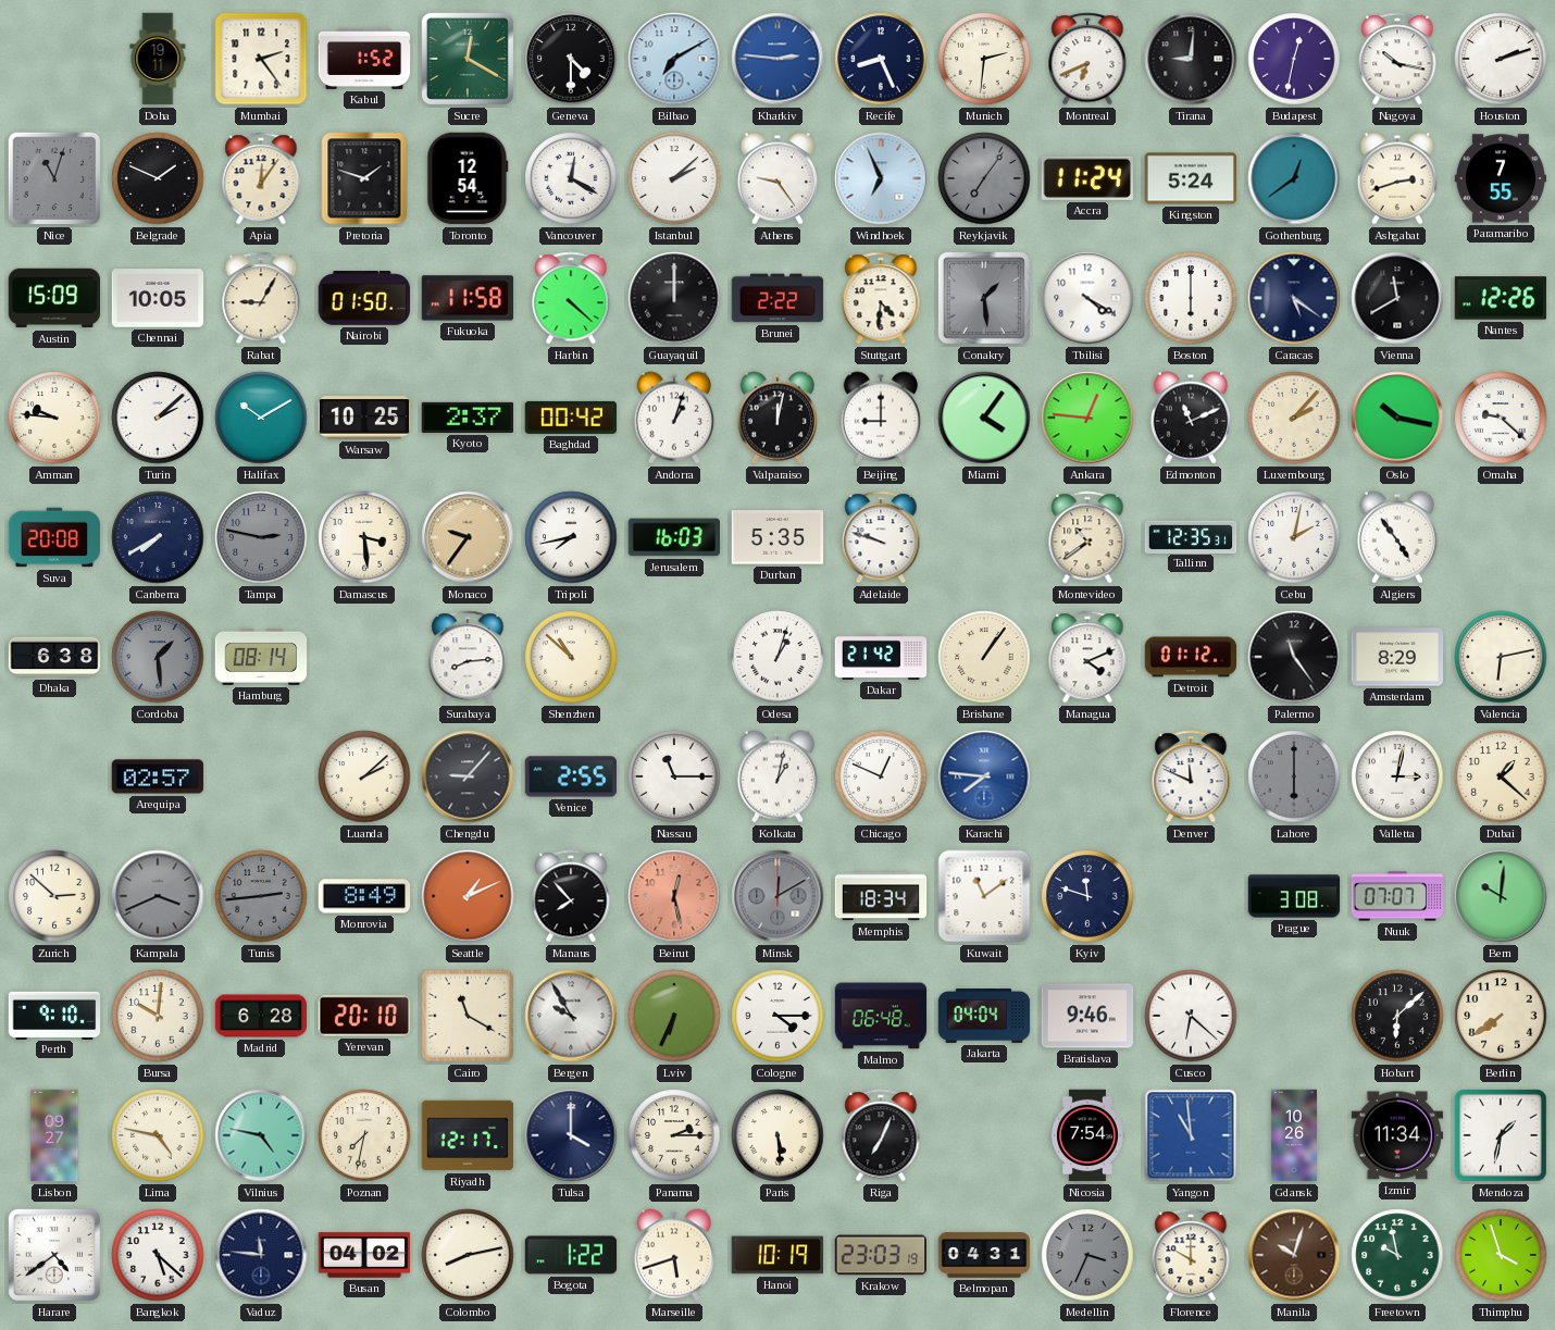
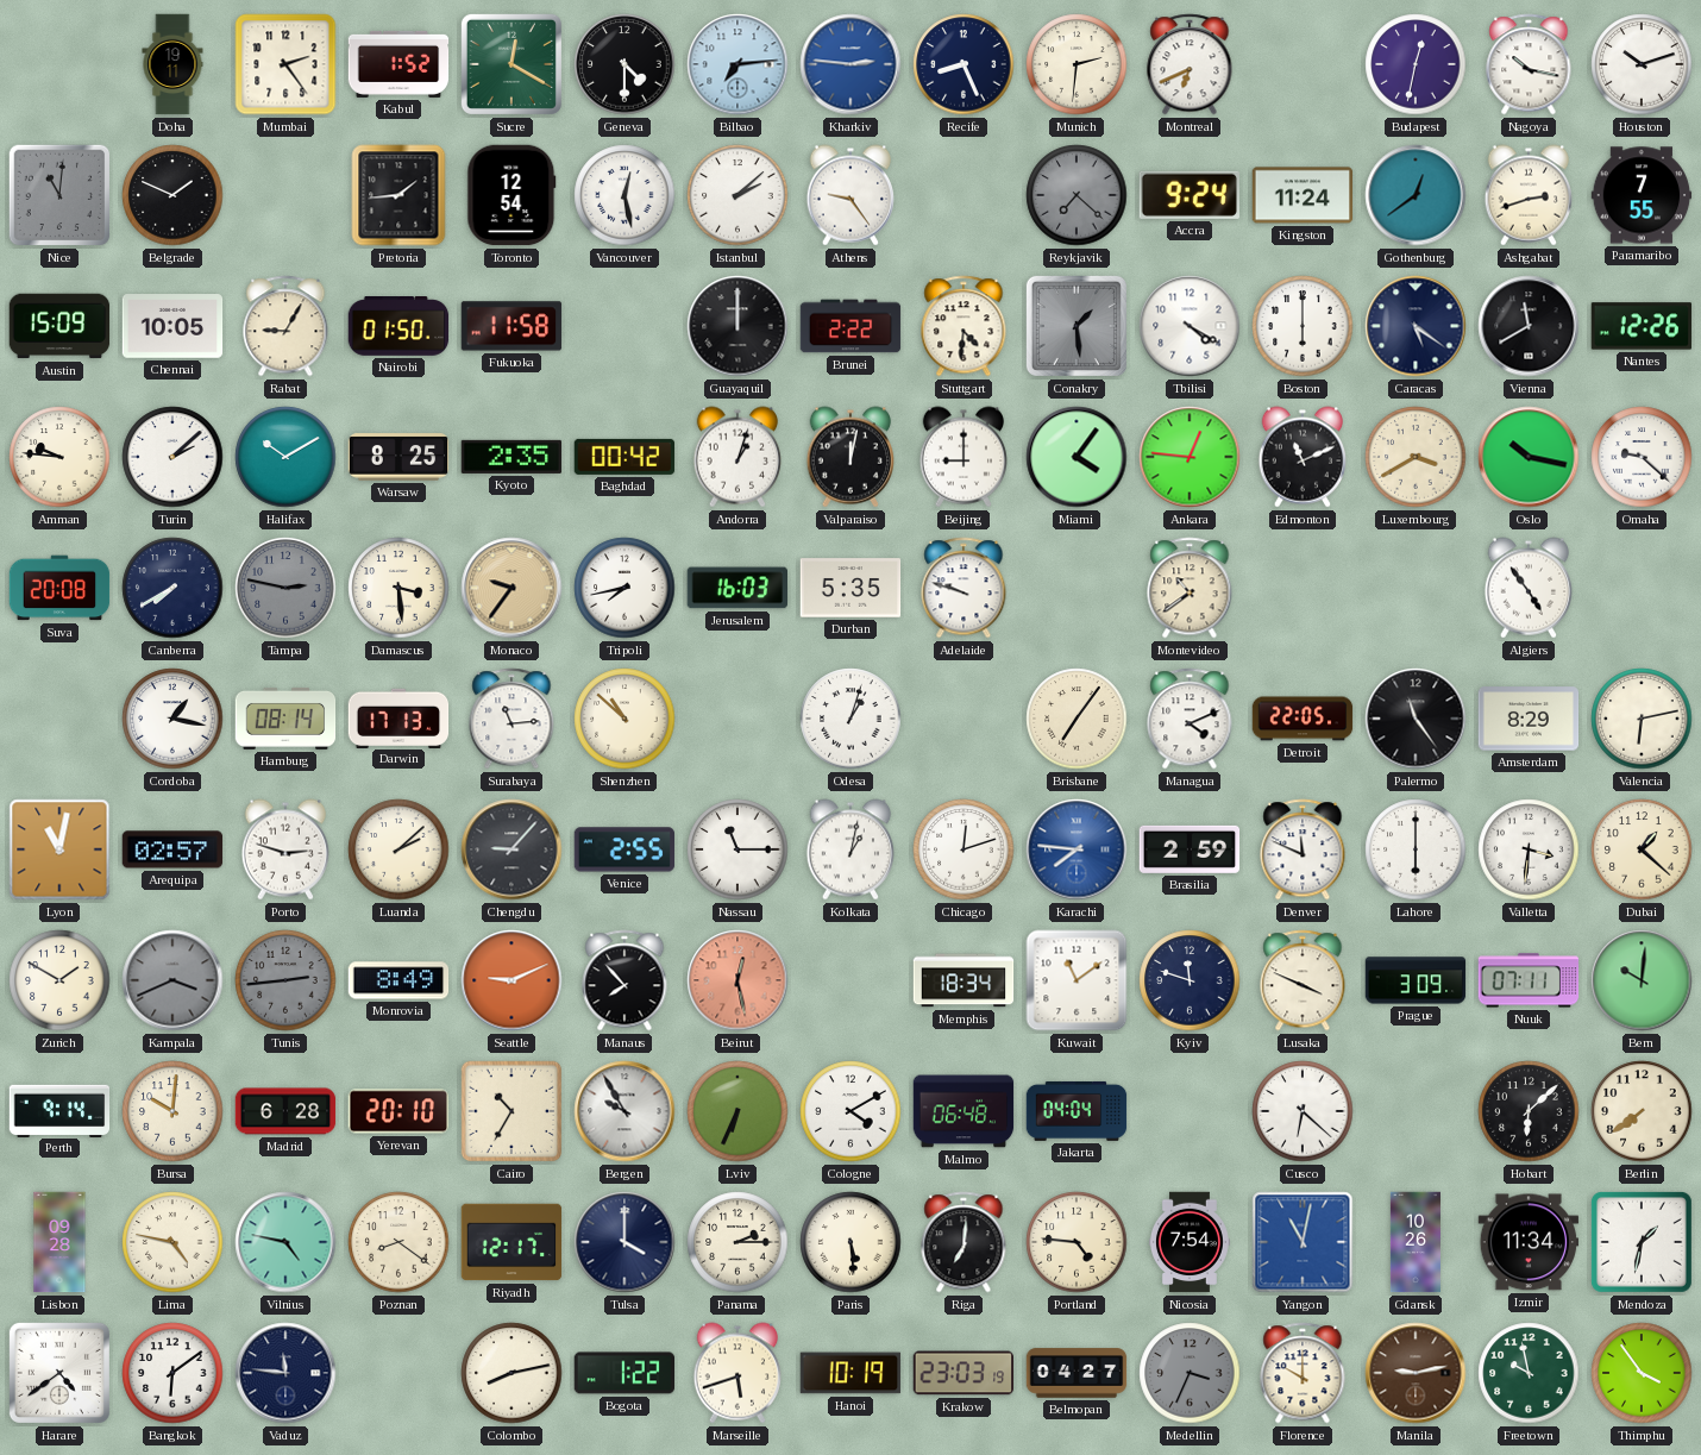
Bilbao: 7:10 -> 7:14 (737, 64)
Tirana: 9:01 -> none (1191, 59)
Houston: 2:12 -> 10:12 (1642, 64)
Nice: 11:03 -> 11:01 (59, 195)
Apia: 12:06 -> none (261, 178)
Pretoria: 1:48 -> 1:44 (398, 195)
Vancouver: 12:20 -> 12:28 (624, 195)
Windhoek: 6:56 -> none (881, 178)
Reykjavik: 7:06 -> 7:22 (1077, 195)
Accra: 11:24 -> 9:24 (1190, 195)
Kingston: 5:24 -> 11:24 (1303, 195)
Harbin: 4:22 -> none (571, 298)
Warsaw: 10:25 -> 8:25 (398, 457)
Kyoto: 2:37 -> 2:35 (511, 457)
Luxembourg: 2:07 -> 3:40 (1416, 457)
Tallinn: 12:35 -> none (1191, 536)
Cebu: 2:02 -> none (1294, 537)
Dhaka: 6:38 -> none (54, 657)
Cordoba: 1:29 -> 1:17 (172, 719)
Cordoba dial: grey -> white (172, 719)
Darwin: none -> 17:13 (398, 717)
Surabaya: 8:14 -> 11:14 (511, 719)
Dakar: 21:42 -> none (881, 657)
Brisbane: 1:06 -> 7:06 (1077, 719)
Detroit: 01:12 -> 22:05 (1303, 719)
Lyon: none -> 11:02 (59, 849)
Porto: none -> 2:48 (285, 849)
Chicago: 12:49 -> 12:12 (964, 849)
Brasilia: none -> 2:59 (1190, 849)
Lahore dial: grey -> white (1416, 849)
Valletta: 3:02 -> 3:31 (1529, 849)
Zurich: 2:52 -> 1:50 (59, 980)
Seattle: 1:11 -> 9:11 (511, 980)
Minsk: 12:10 -> none (778, 896)
Lusaka: none -> 3:49 (1303, 980)
Prague: 3:08 -> 3:09 (1416, 980)
Nuuk: 07:07 -> 07:11 (1529, 980)
Perth: 9:10 -> 9:14 (59, 1110)
Cairo: 11:20 -> 10:35 (511, 1111)
Cologne: 4:15 -> 4:10 (850, 1111)
Bratislava: 9:46 -> none (1087, 1016)
Lisbon: 09:27 -> 09:28 (59, 1242)
Poznan: 7:32 -> 8:21 (398, 1242)
Riga: 7:04 -> 7:01 (964, 1242)
Portland: none -> 4:46 (1077, 1242)
Yangon: 10:59 -> 11:02 (1303, 1242)
Bangkok: 5:22 -> 6:09 (172, 1373)
Busan: 04:02 -> none (364, 1255)
Belmopan: 04:31 -> 04:27 (1077, 1373)
Manila: 10:03 -> 9:13 (1416, 1373)
Thimphu: 3:57 -> 3:54 (1642, 1373)
